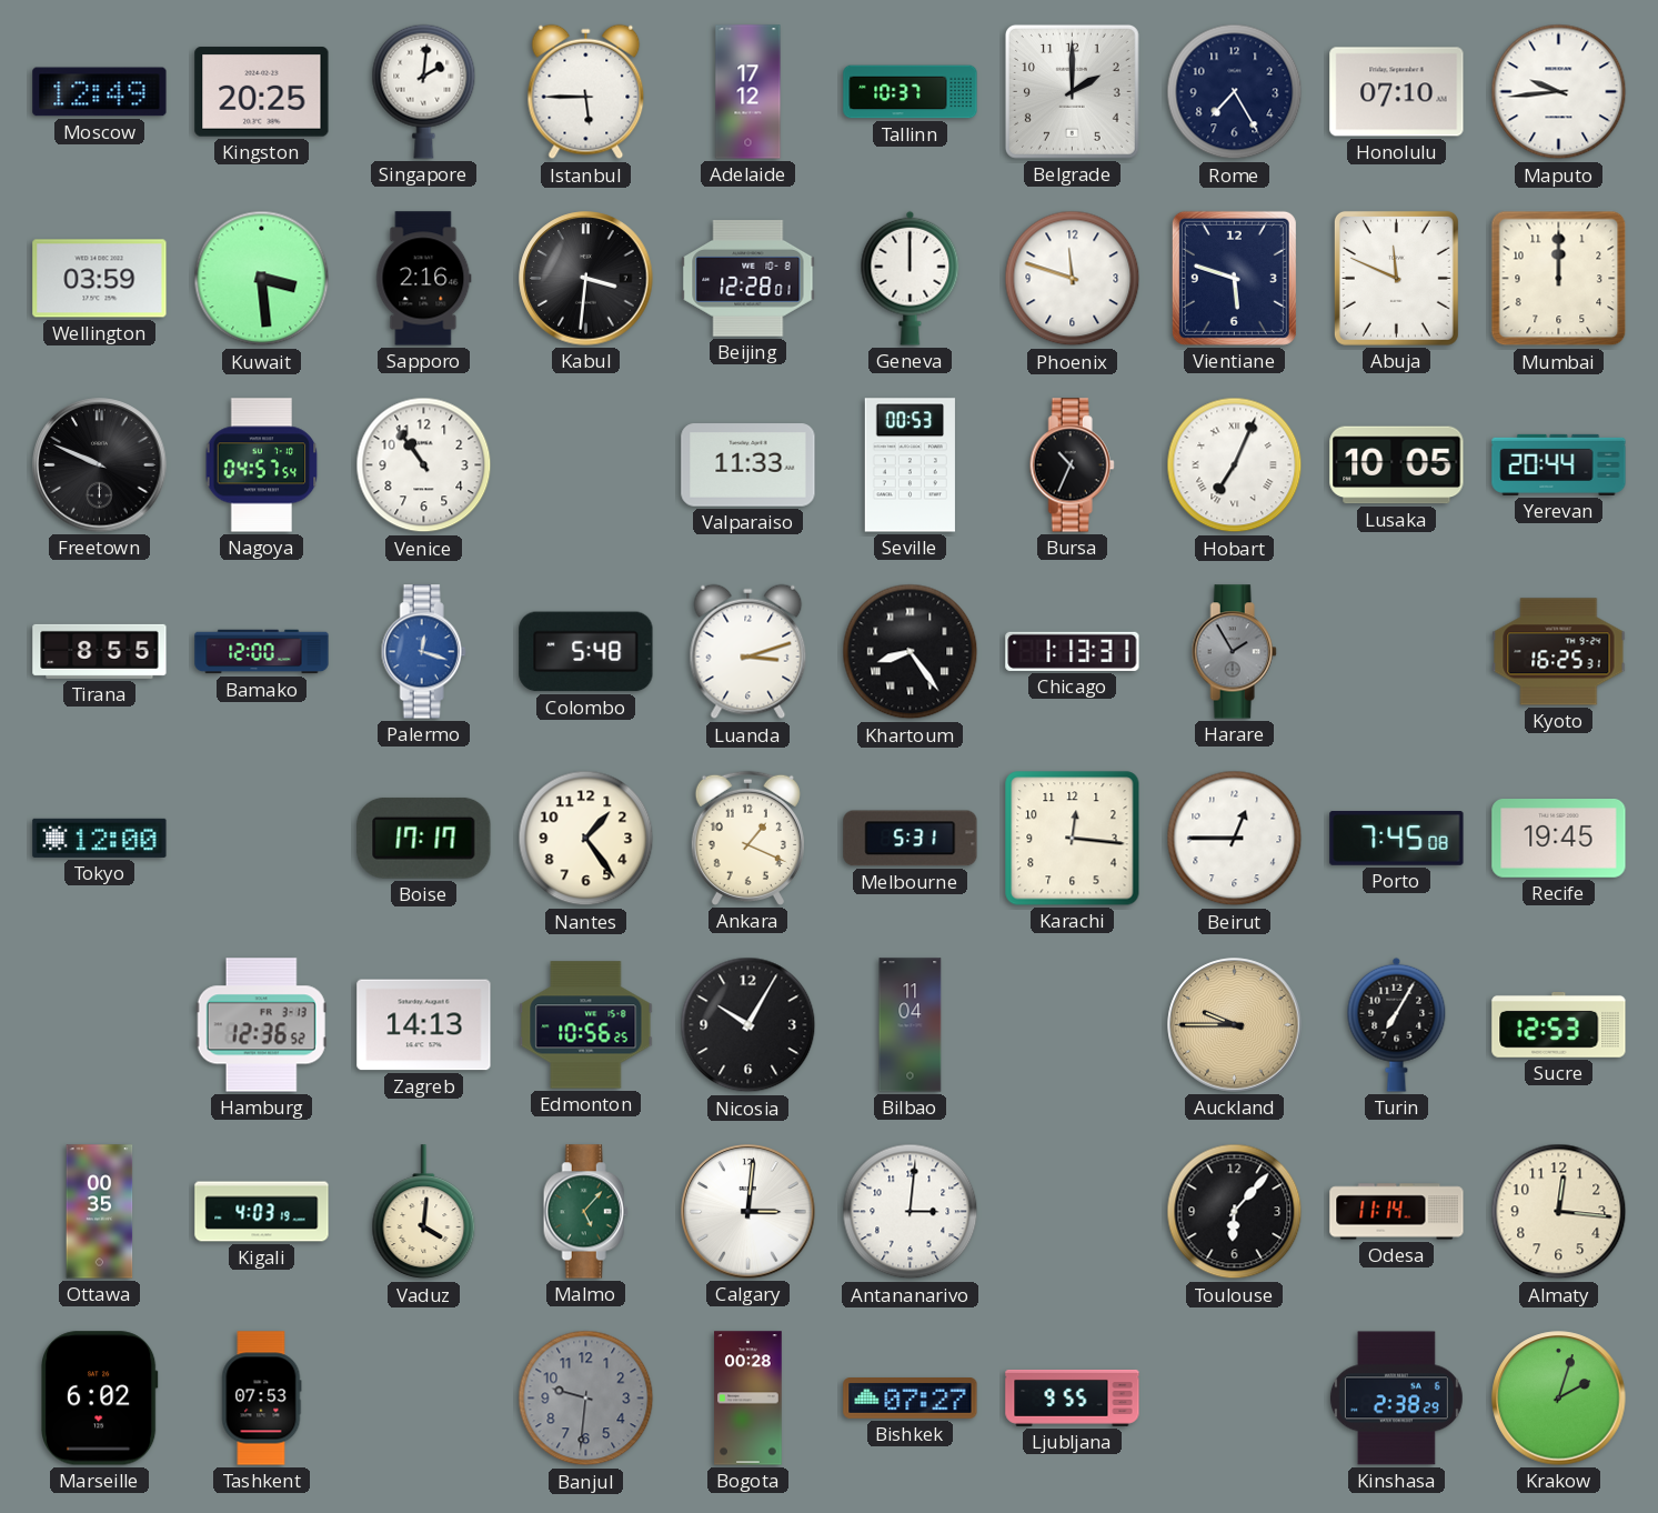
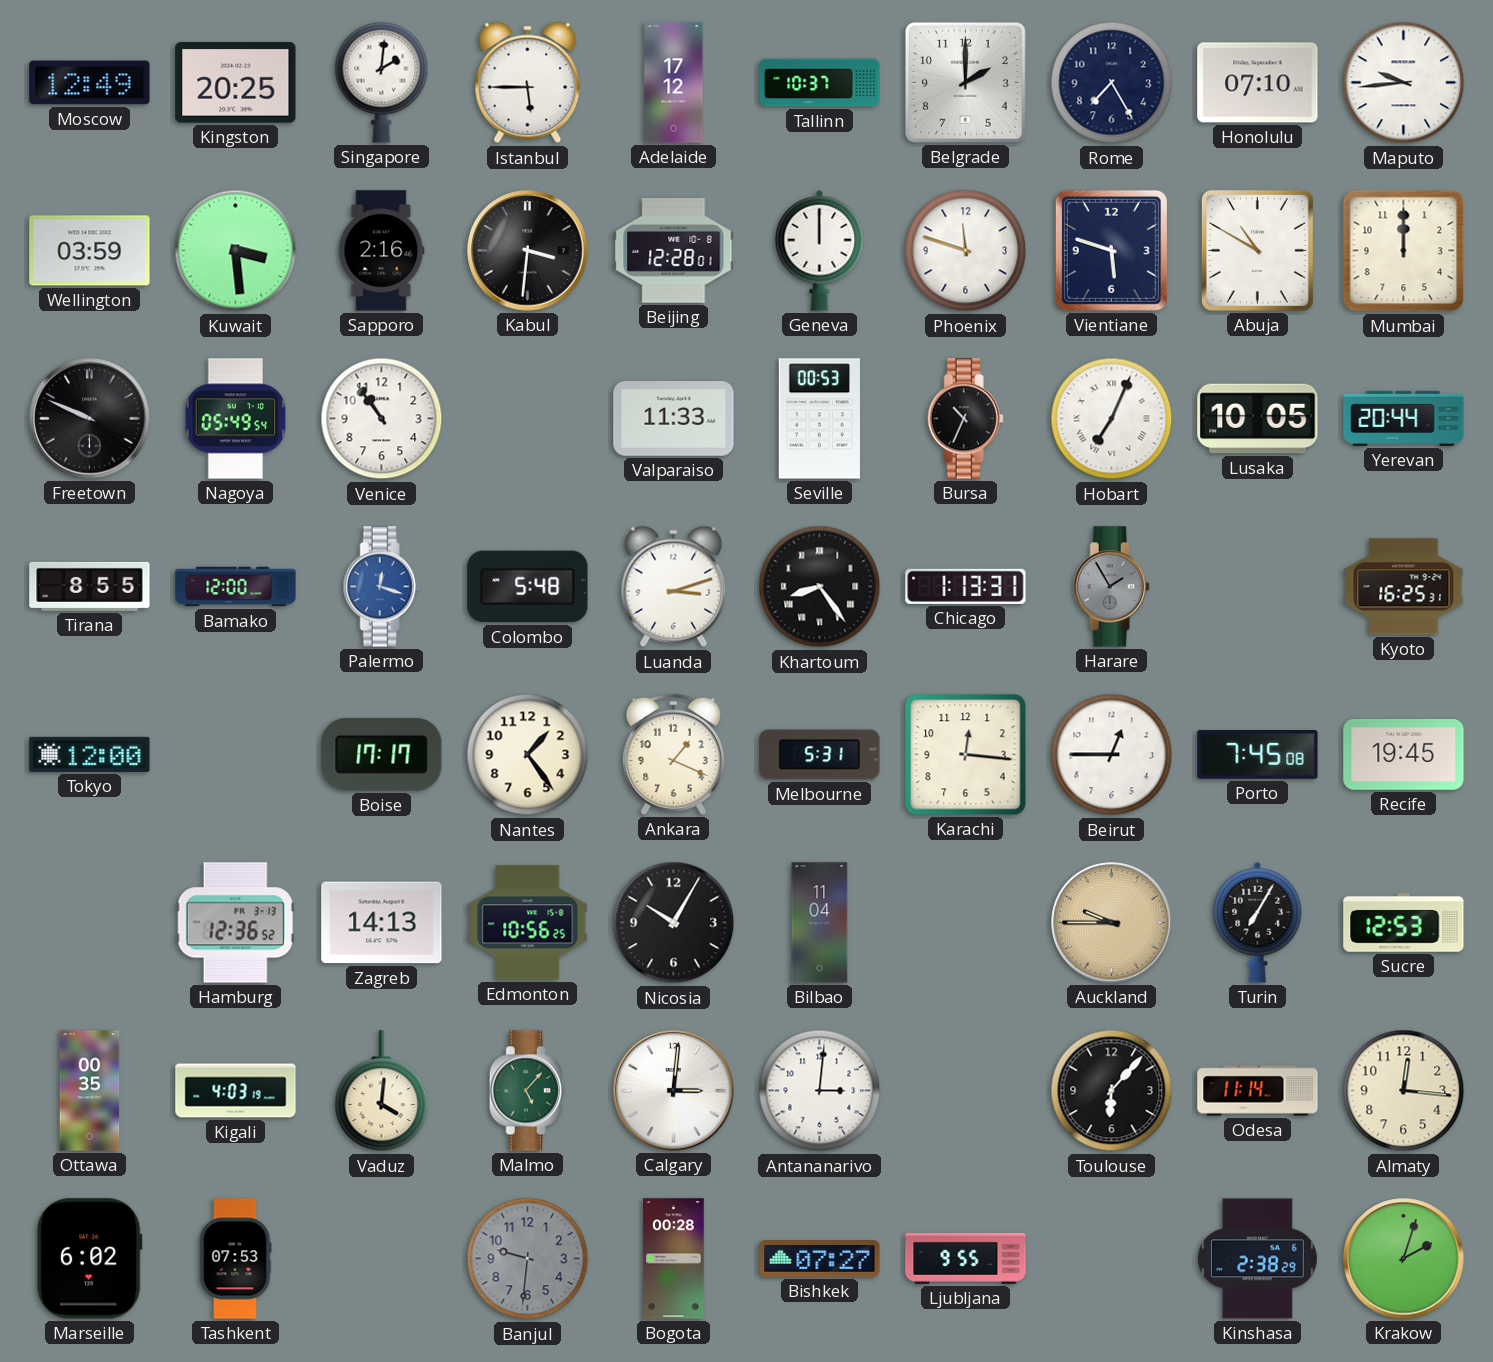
Abuja: 11:49 -> 10:50 (1257, 250)
Nagoya: 04:57 -> 05:49 (236, 419)
